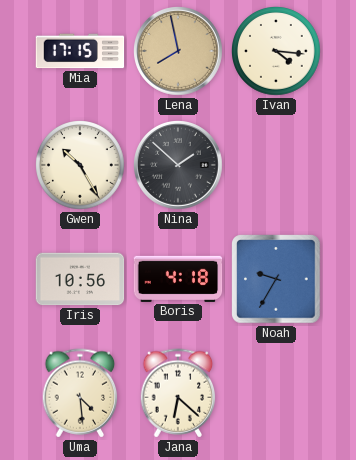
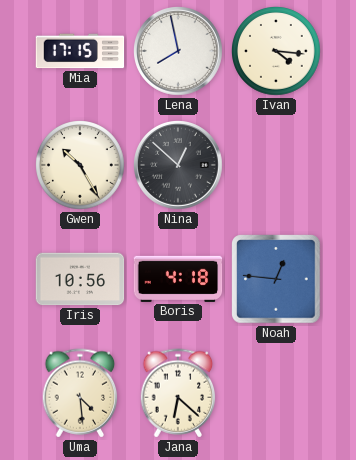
Lena dial: champagne -> white (179, 52)
Nina: 1:52 -> 12:52 (179, 166)
Noah: 9:35 -> 12:46 (276, 279)
